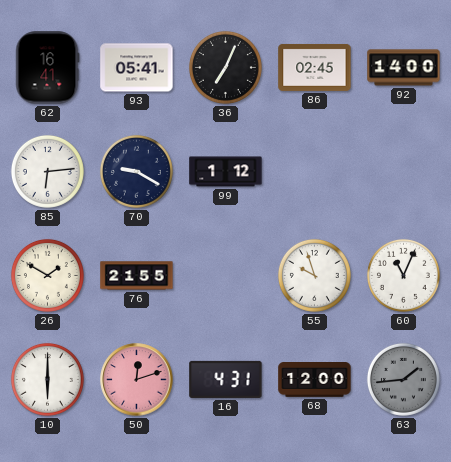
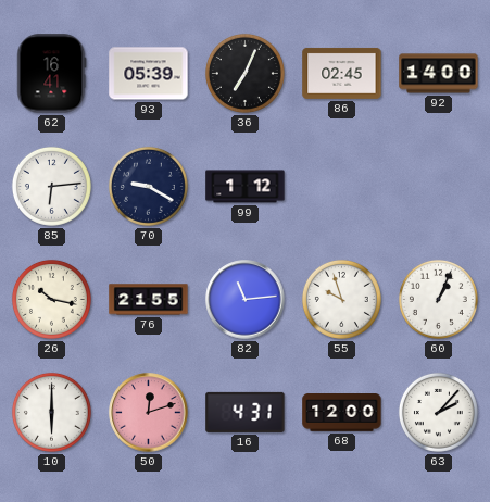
93: 05:41 -> 05:39 (149, 74)
26: 1:50 -> 10:17 (51, 299)
82: none -> 11:14 (246, 300)
60: 11:04 -> 1:04 (438, 299)
63: 1:44 -> 2:07 (438, 412)
63 dial: grey -> white (438, 412)
